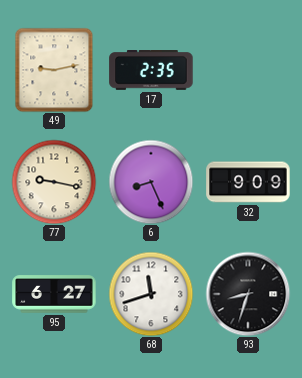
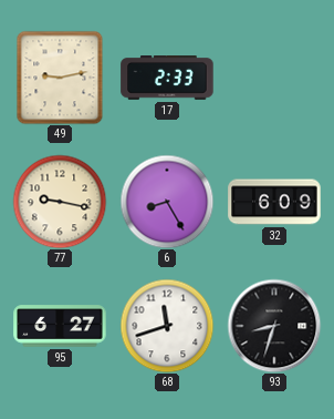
17: 2:35 -> 2:33 (167, 79)
6: 8:26 -> 8:25 (167, 202)
32: 9:09 -> 6:09 (274, 202)
